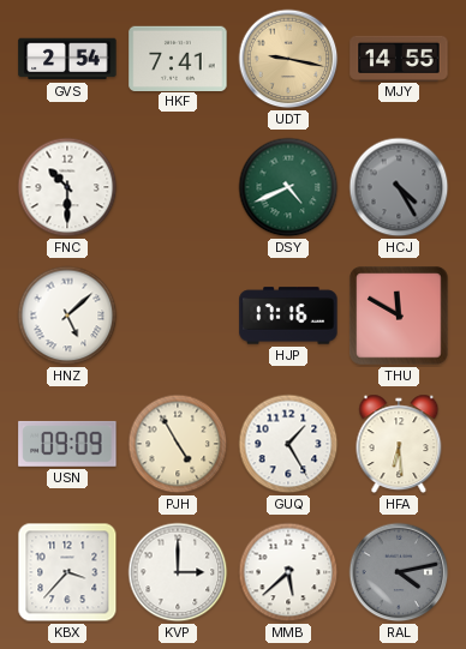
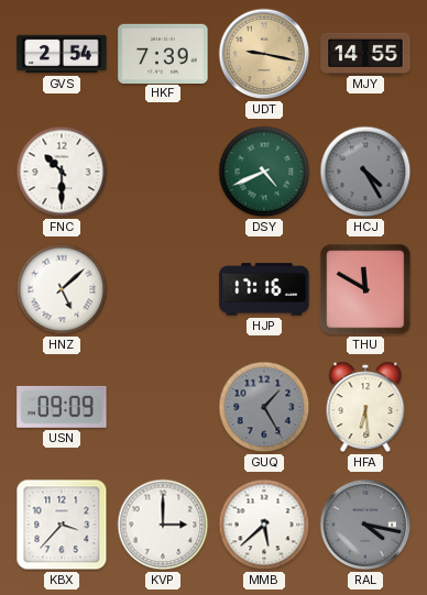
HKF: 7:41 -> 7:39 (163, 53)
PJH: 4:55 -> none (178, 444)
GUQ dial: white -> grey (264, 407)
RAL: 4:13 -> 4:17 (365, 525)
